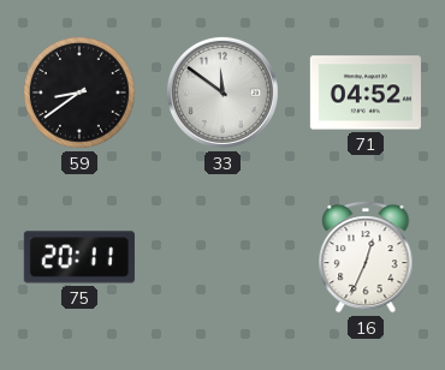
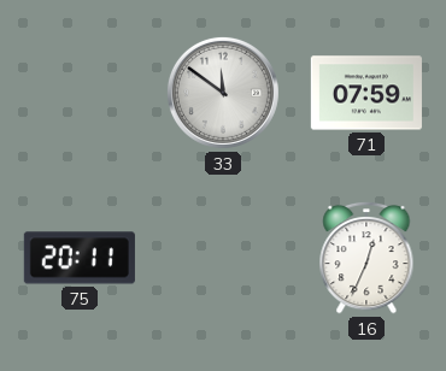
59: 8:39 -> none (79, 92)
71: 04:52 -> 07:59 (366, 93)
